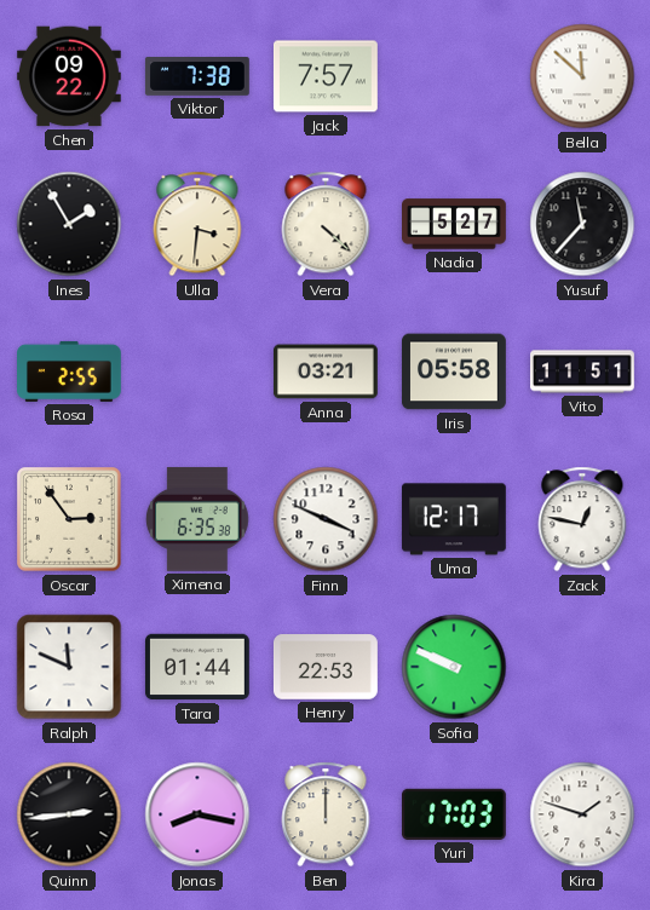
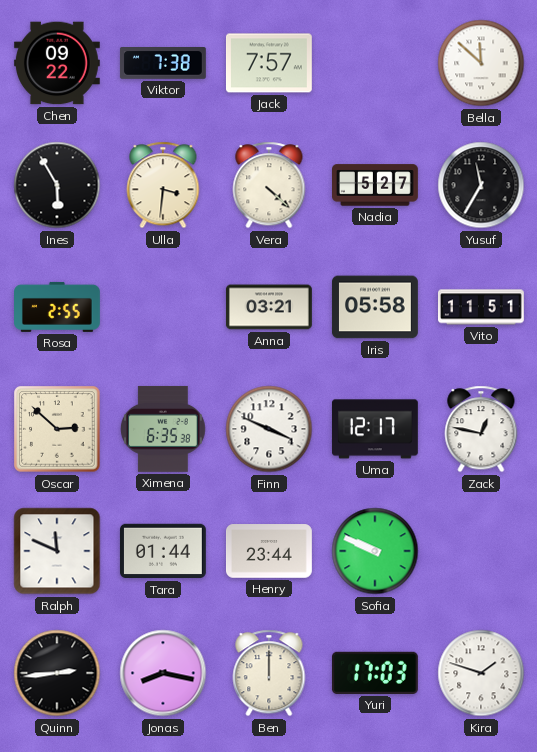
Ines: 1:55 -> 5:55 (57, 185)
Yusuf: 11:37 -> 11:35 (481, 185)
Oscar: 2:54 -> 2:52 (57, 429)
Henry: 22:53 -> 23:44 (269, 551)
